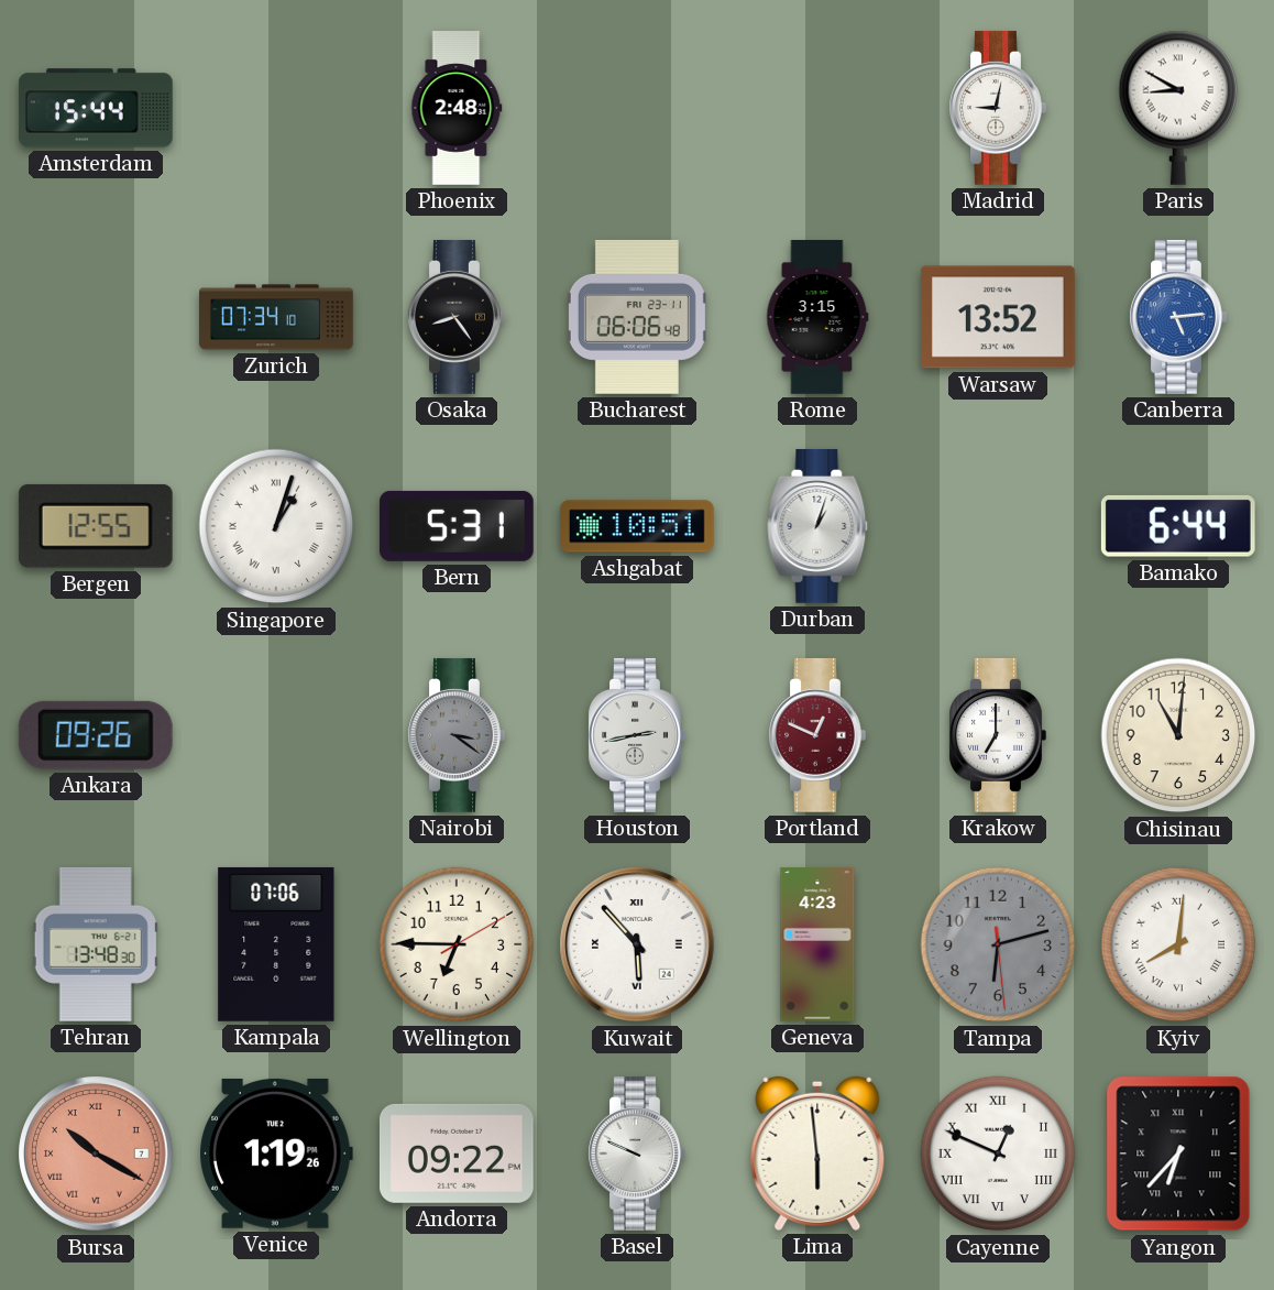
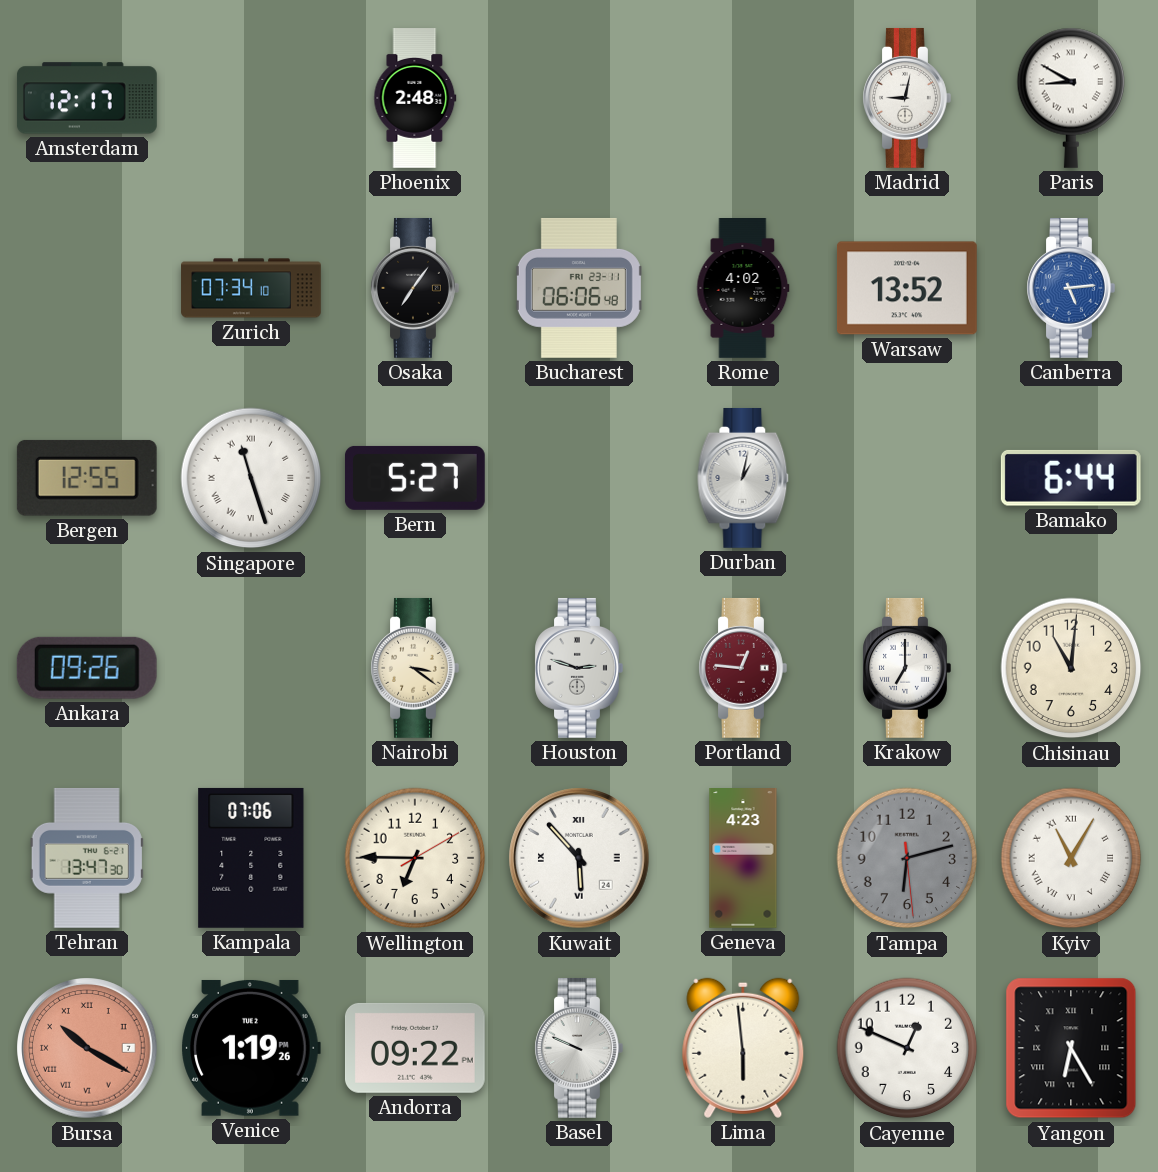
Amsterdam: 15:44 -> 12:17 (87, 98)
Osaka: 8:24 -> 7:06 (415, 288)
Rome: 3:15 -> 4:02 (743, 289)
Singapore: 1:03 -> 11:27 (251, 478)
Bern: 5:31 -> 5:27 (415, 478)
Ashgabat: 10:51 -> none (637, 526)
Durban: 1:03 -> 1:02 (743, 478)
Nairobi dial: grey -> cream (415, 668)
Houston: 2:43 -> 2:48 (579, 668)
Portland: 12:49 -> 12:46 (743, 668)
Tehran: 13:48 -> 13:47 (87, 858)
Kyiv: 8:01 -> 11:05 (1071, 858)
Cayenne numerals: Roman -> Arabic (907, 1048)
Yangon: 6:37 -> 6:25 (1071, 1048)
